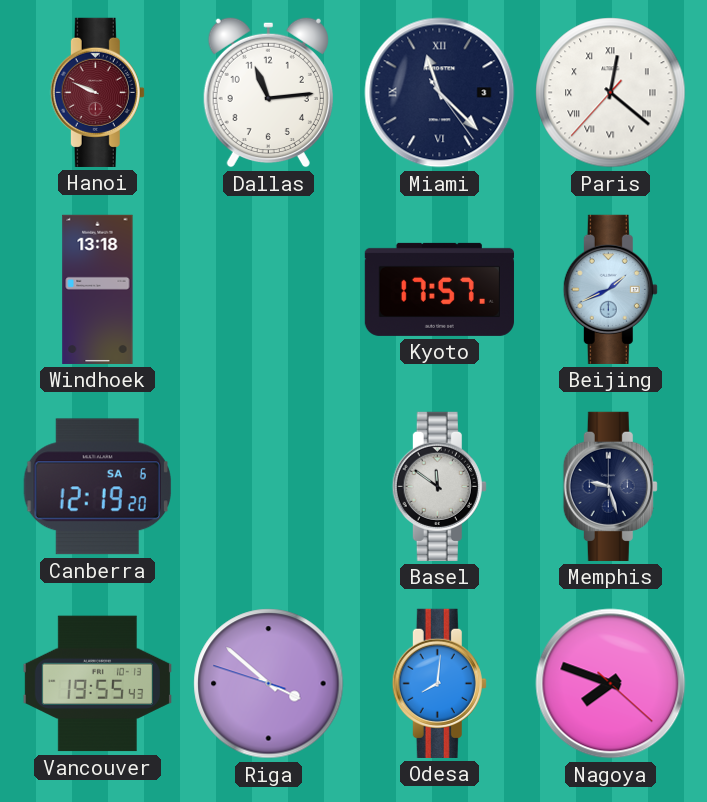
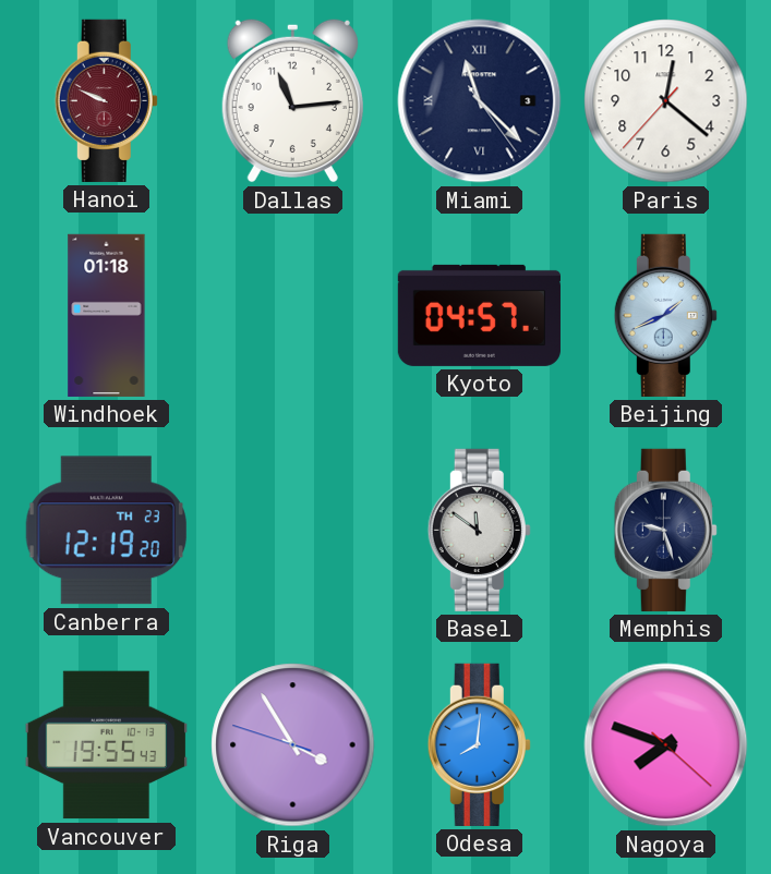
Paris numerals: Roman -> Arabic (666, 101)
Windhoek: 13:18 -> 01:18 (107, 315)
Kyoto: 17:57 -> 04:57 (479, 315)
Canberra date: SA 6 -> TH 23 (106, 531)
Riga: 3:51 -> 3:54 (293, 745)
